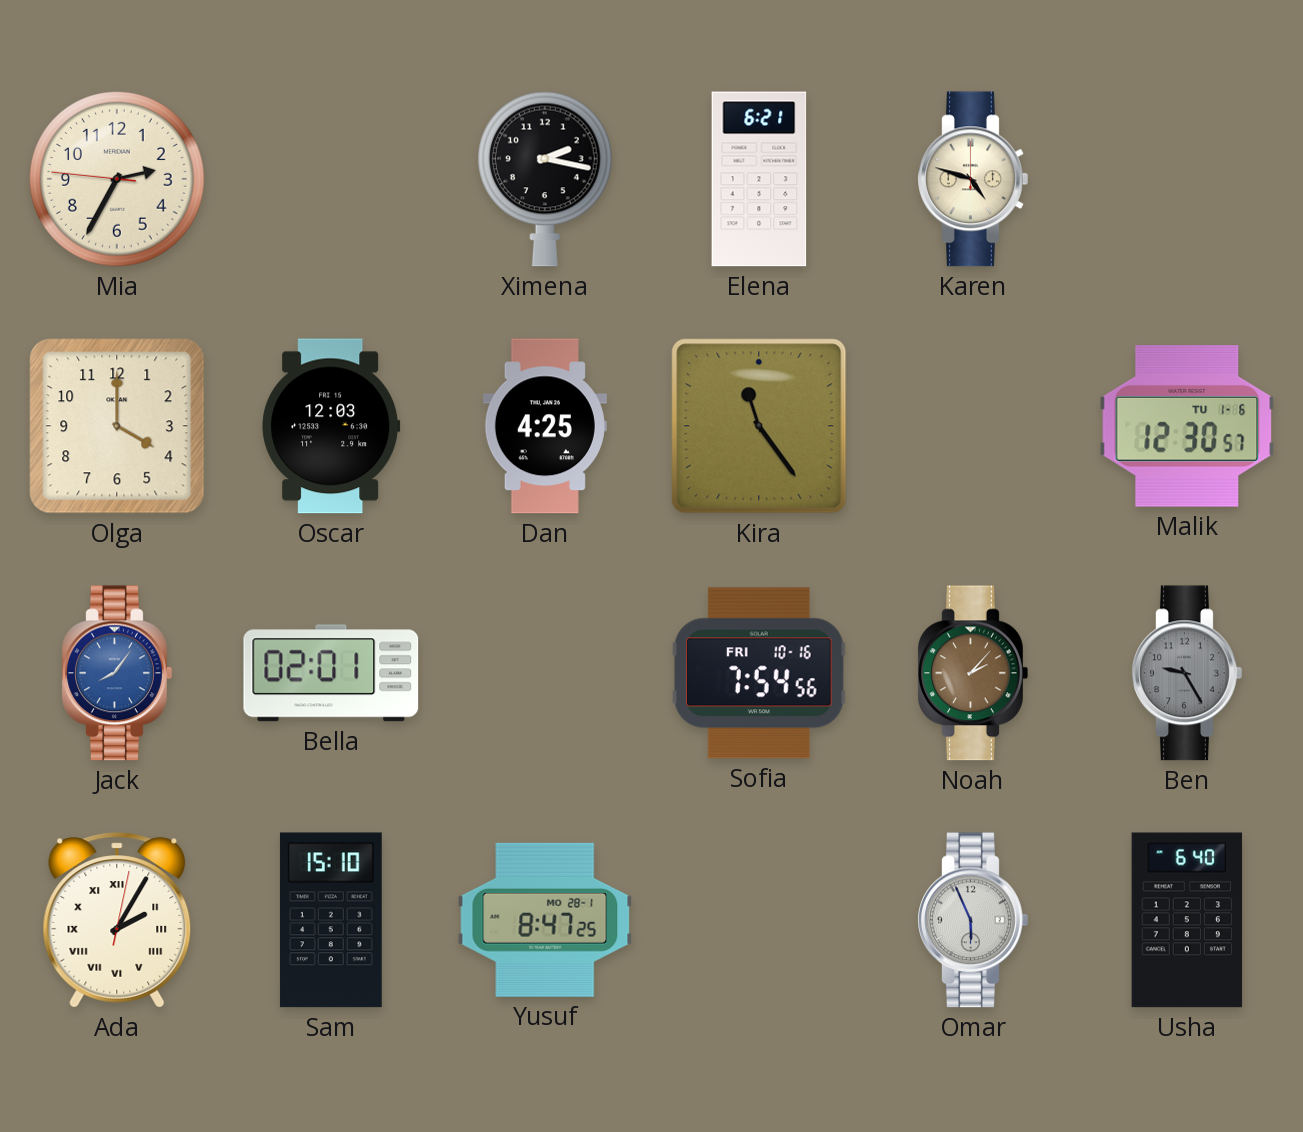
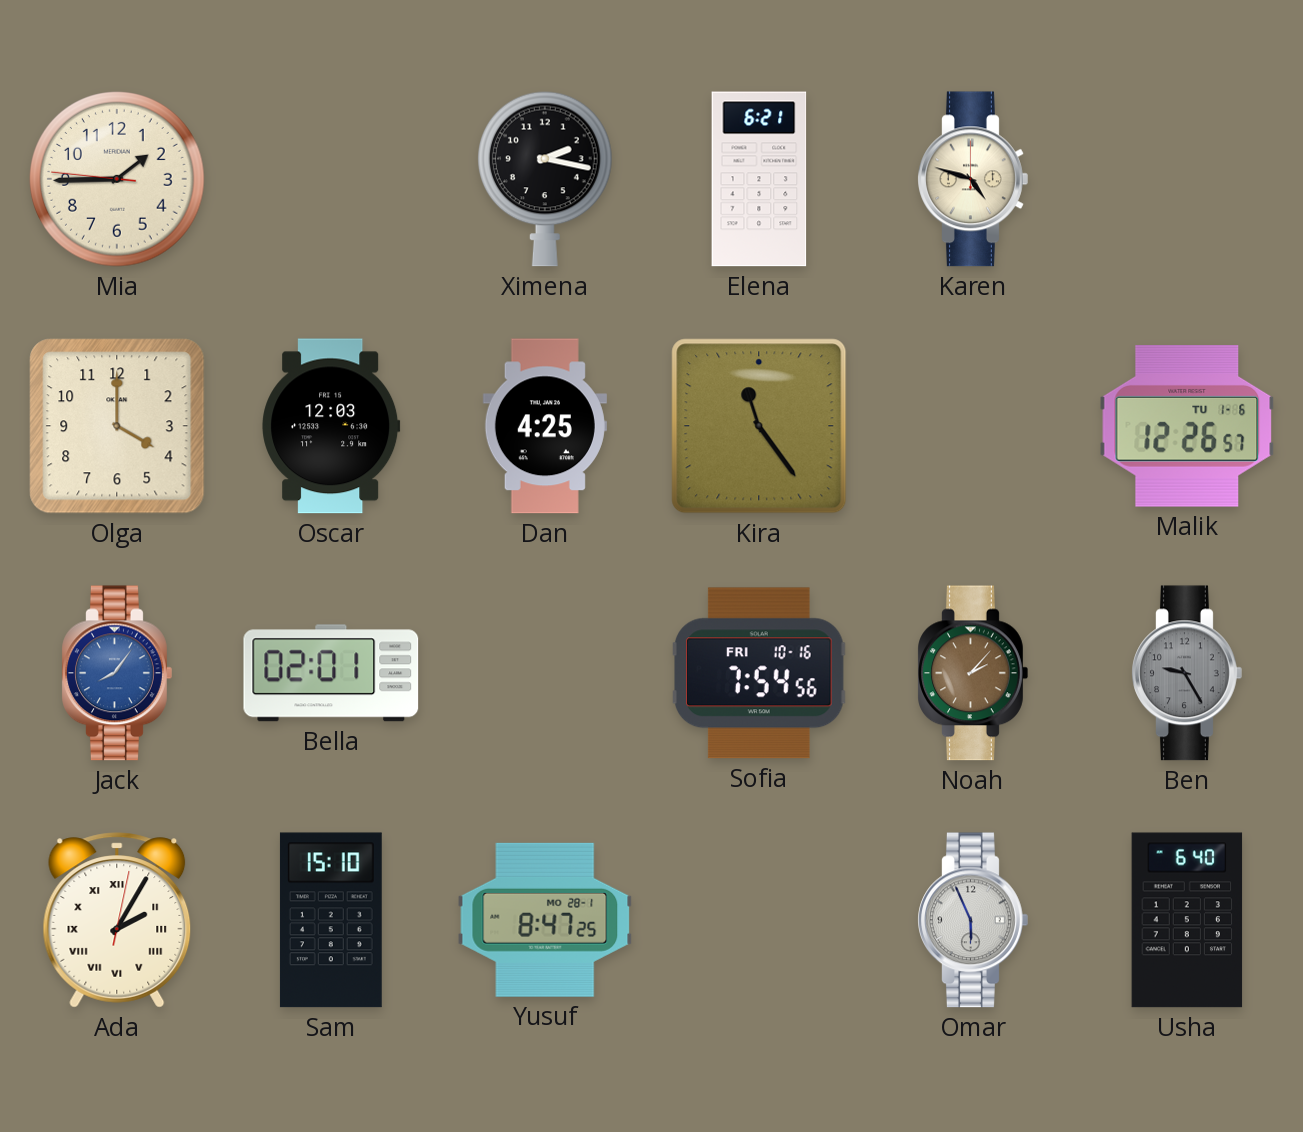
Mia: 2:34 -> 1:44 (117, 179)
Malik: 12:30 -> 12:26 (1187, 426)
